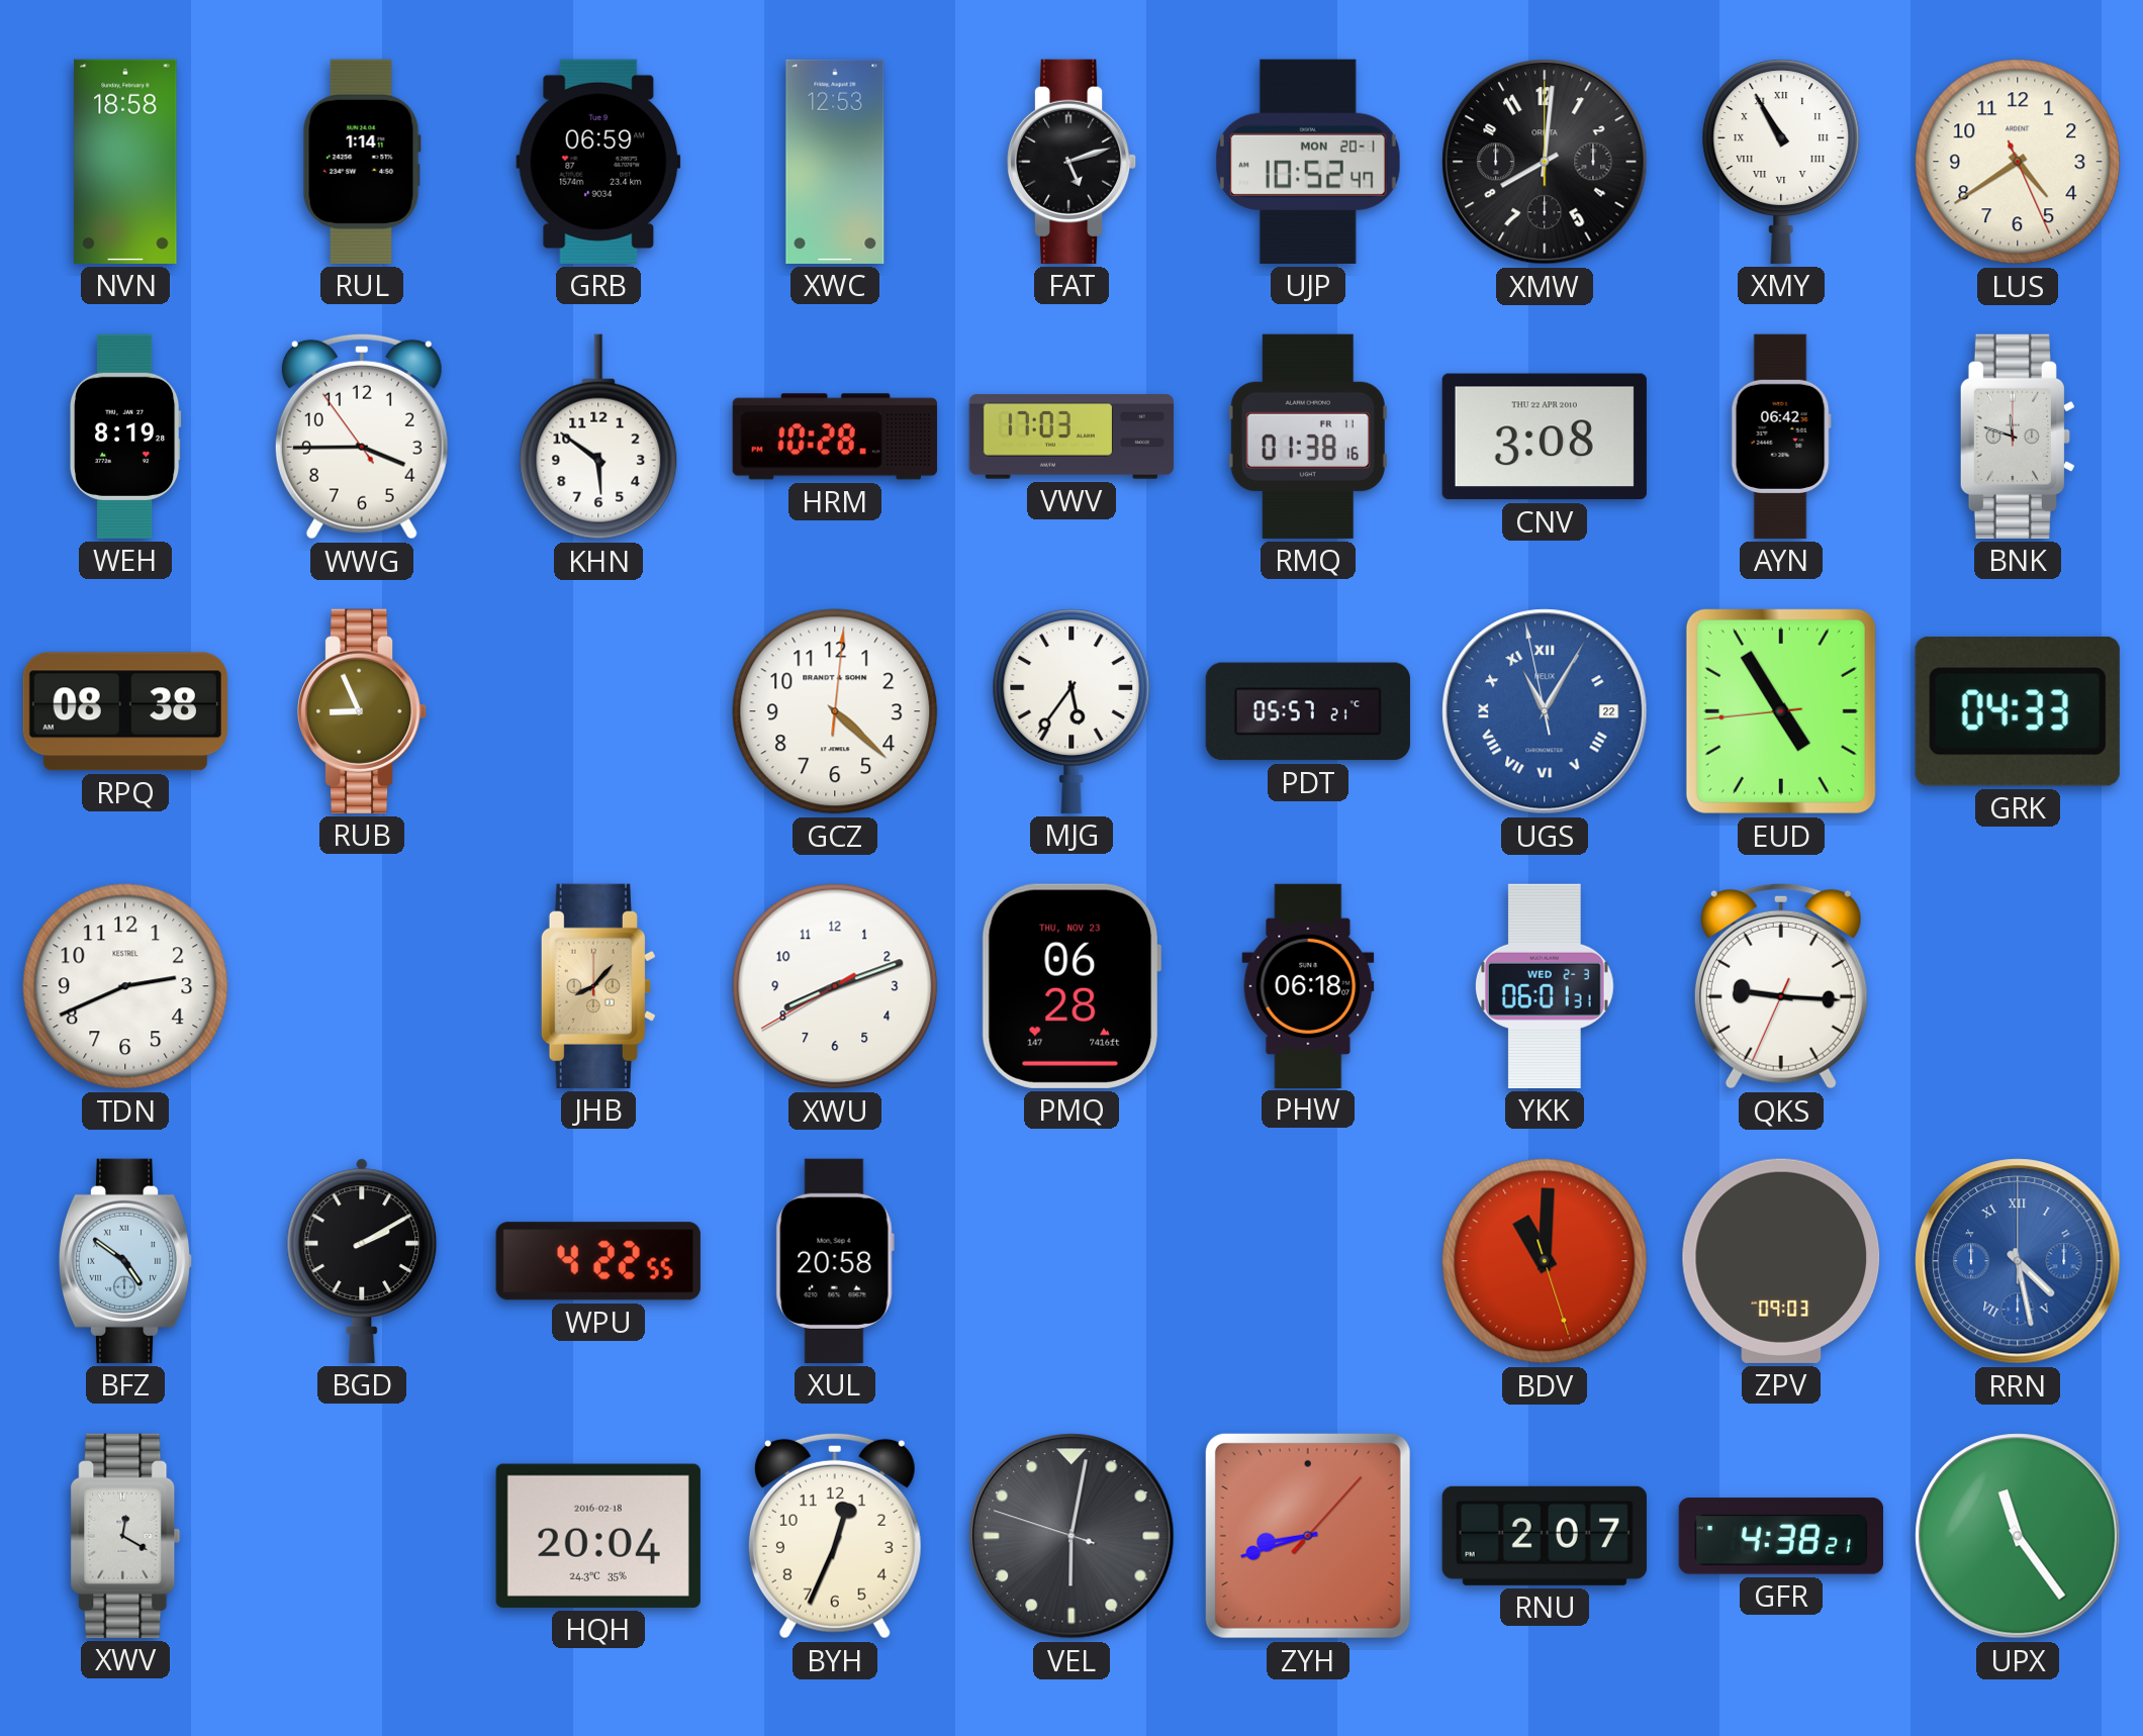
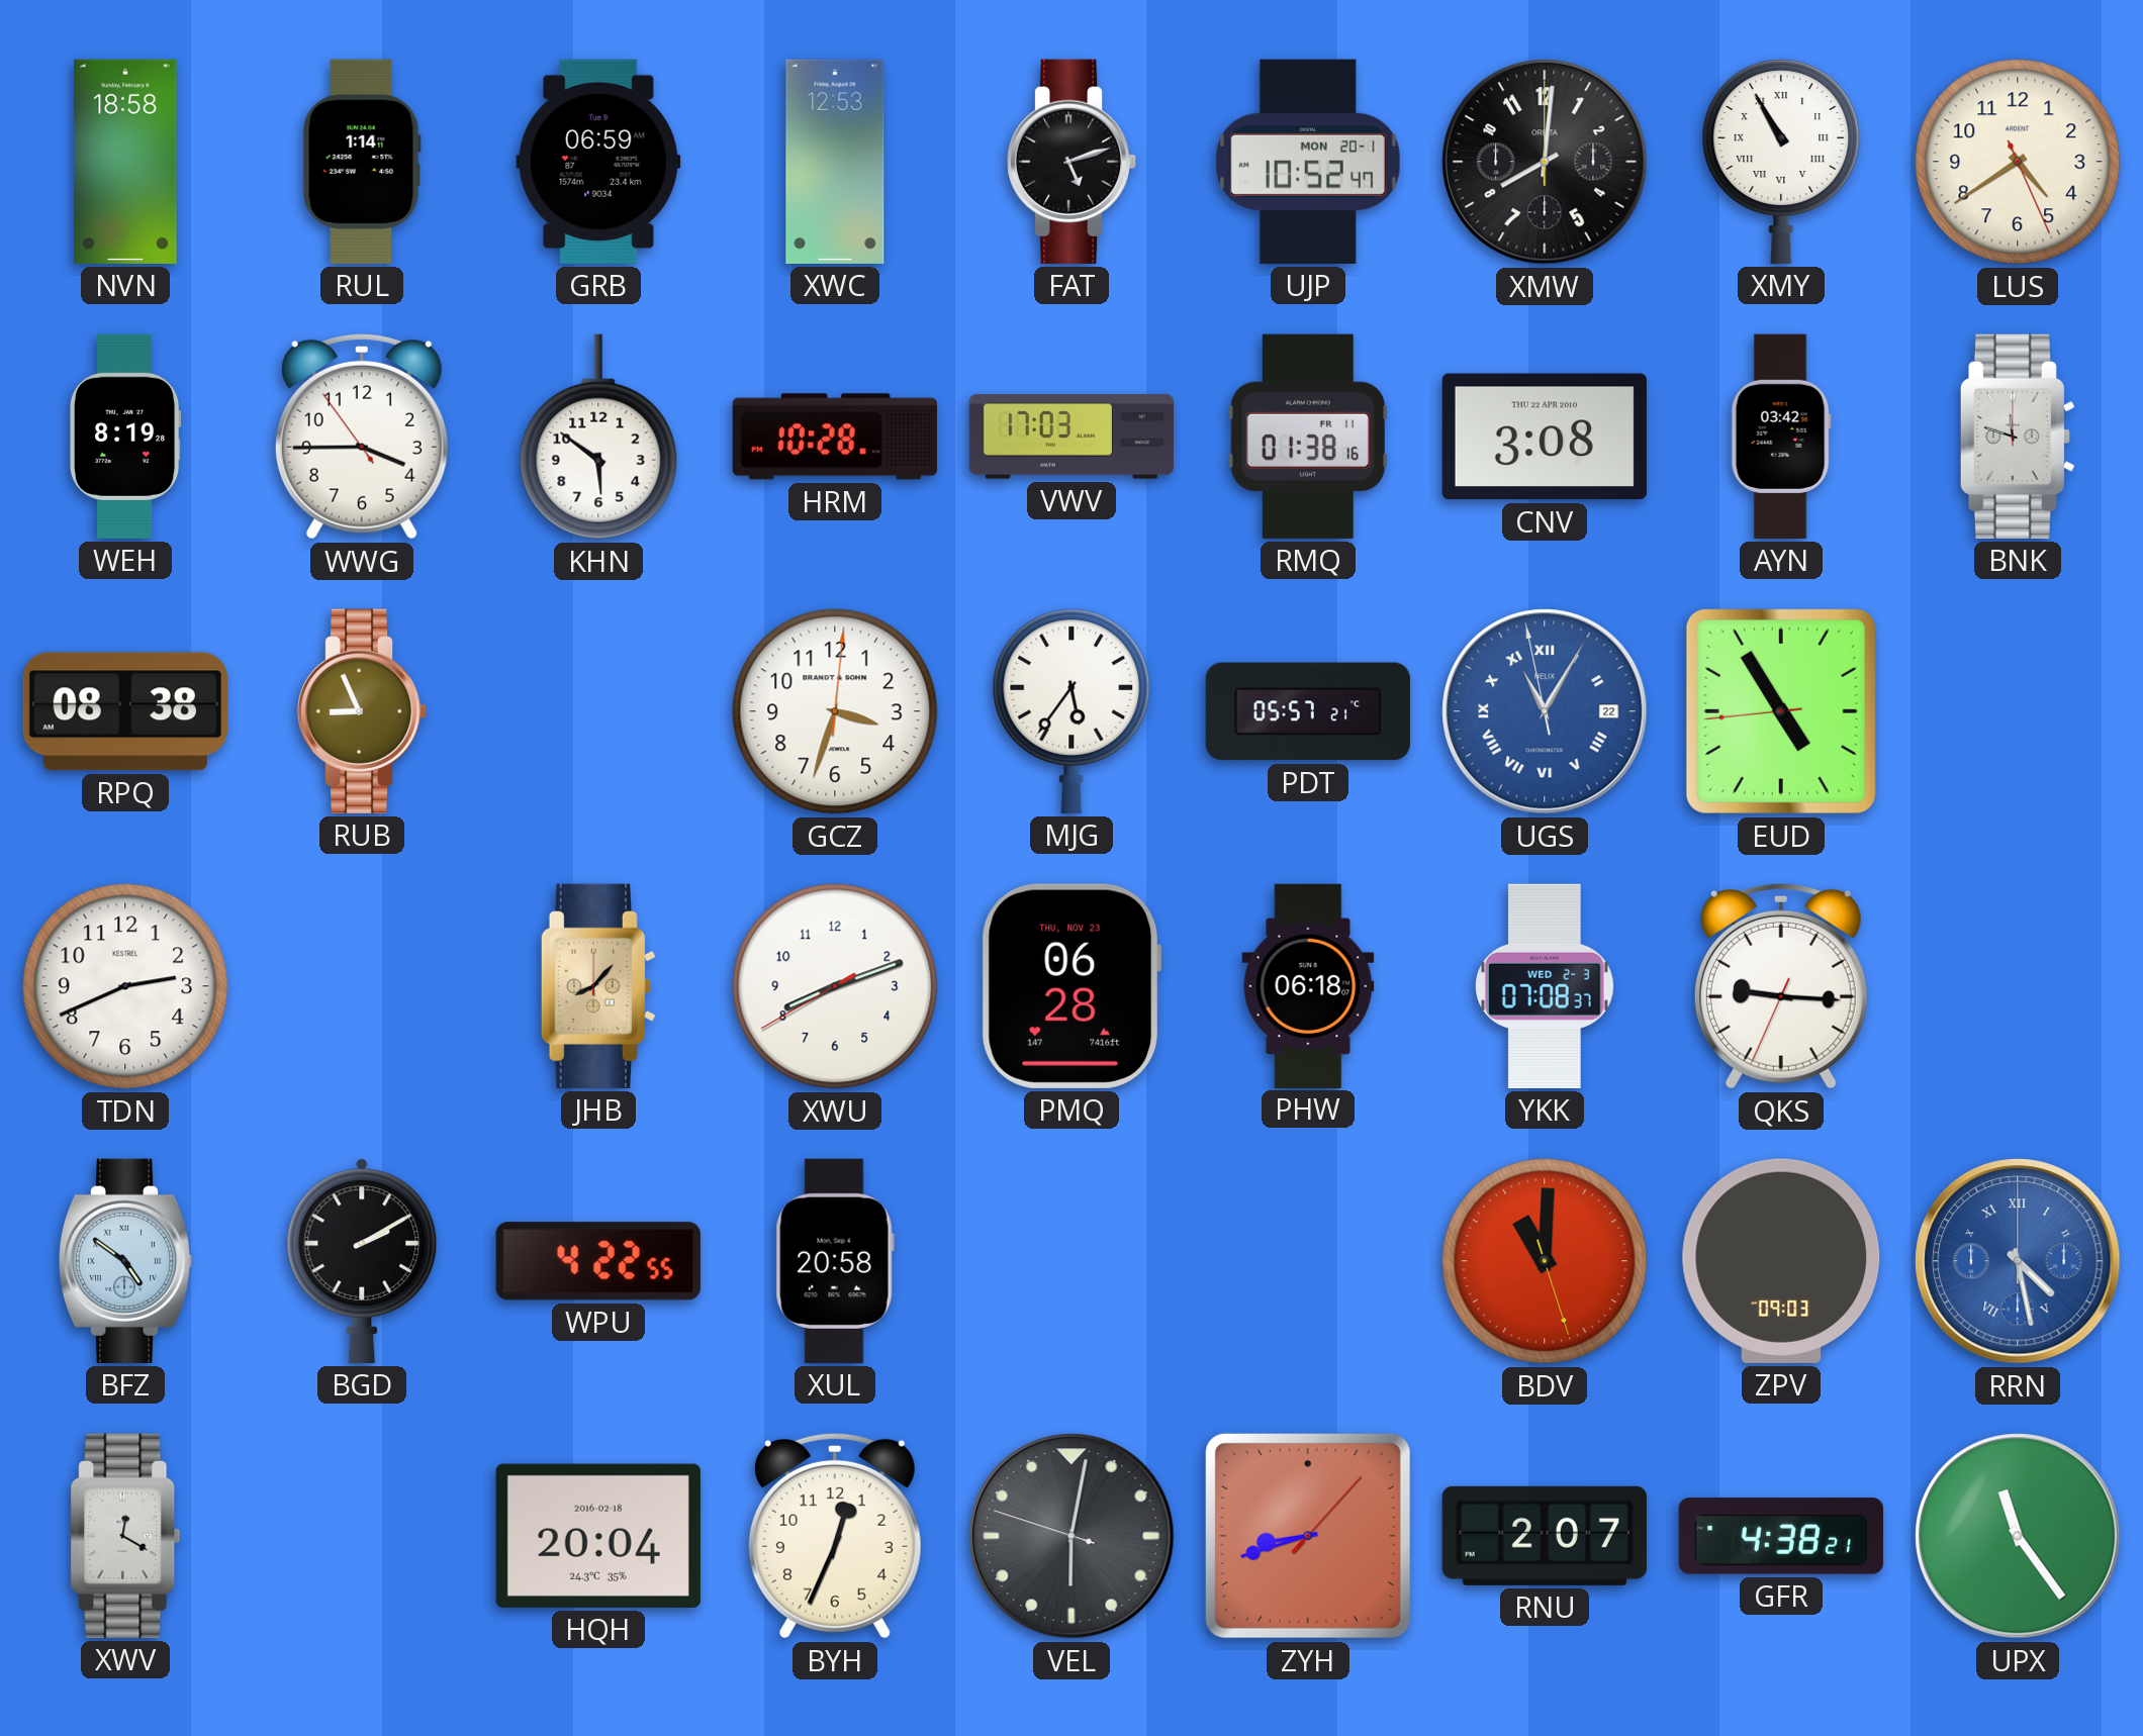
AYN: 06:42 -> 03:42 (1781, 437)
GCZ: 4:22 -> 3:33 (835, 711)
GRK: 04:33 -> none (2018, 711)
YKK: 06:01 -> 07:08 (1546, 986)
